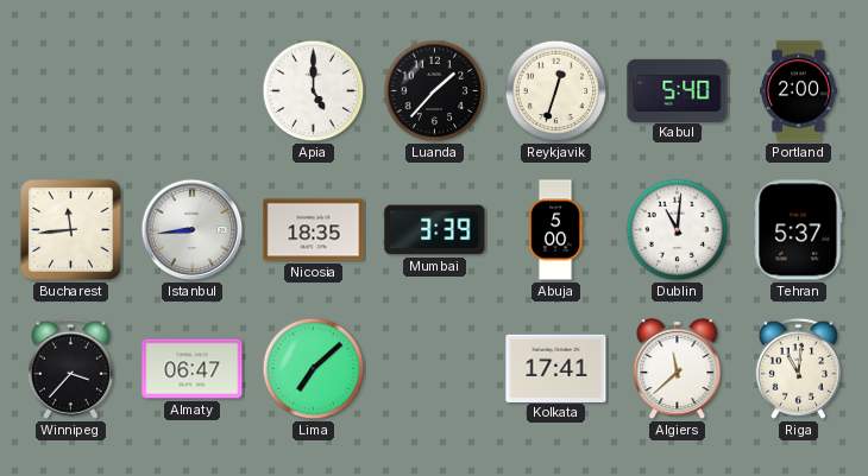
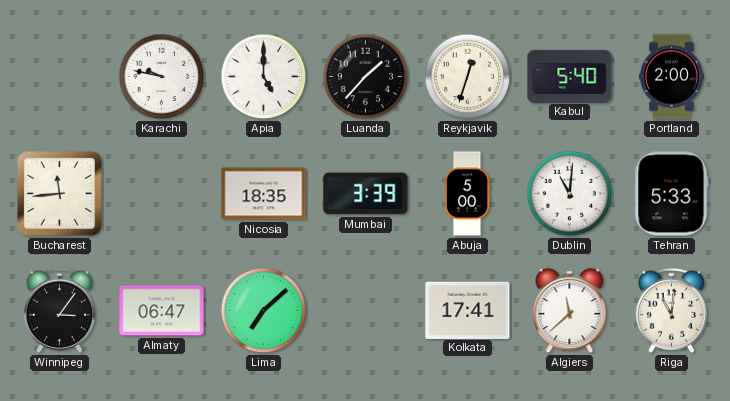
Karachi: none -> 9:47 (162, 77)
Istanbul: 8:44 -> none (193, 230)
Tehran: 5:37 -> 5:33 (672, 194)
Winnipeg: 3:37 -> 3:06 (59, 310)
